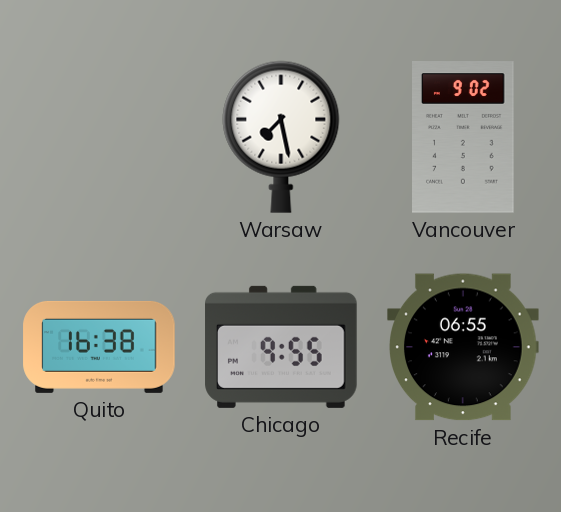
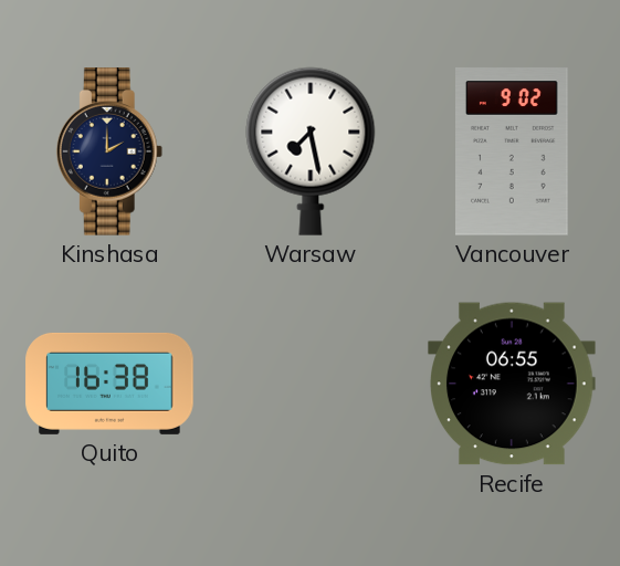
Kinshasa: none -> 2:00 (109, 151)
Chicago: 9:55 -> none (281, 347)
